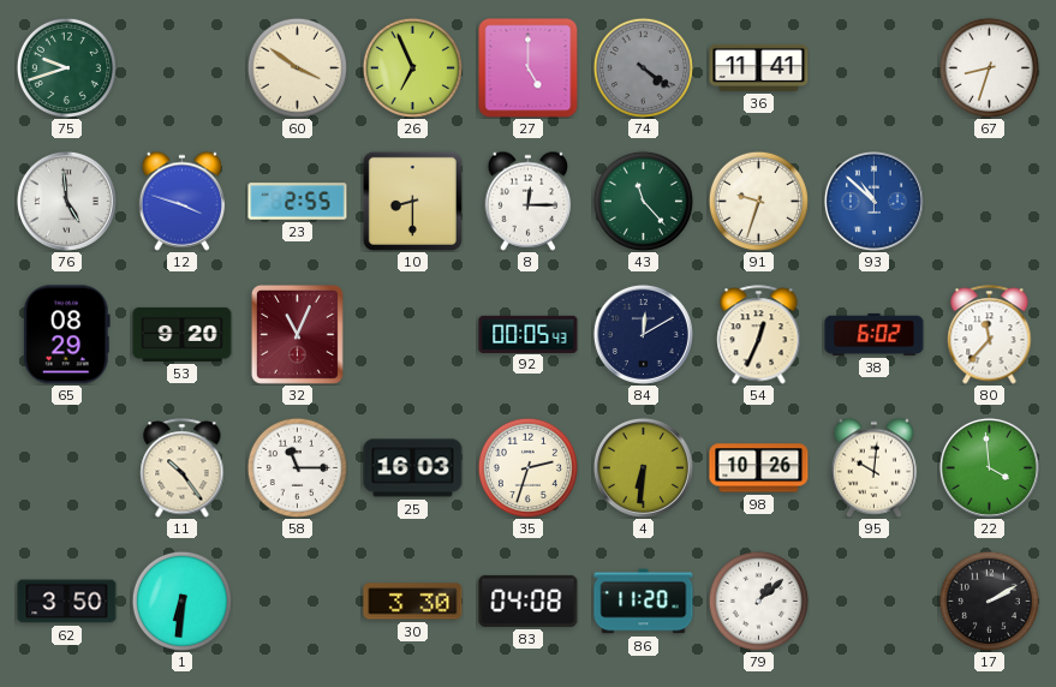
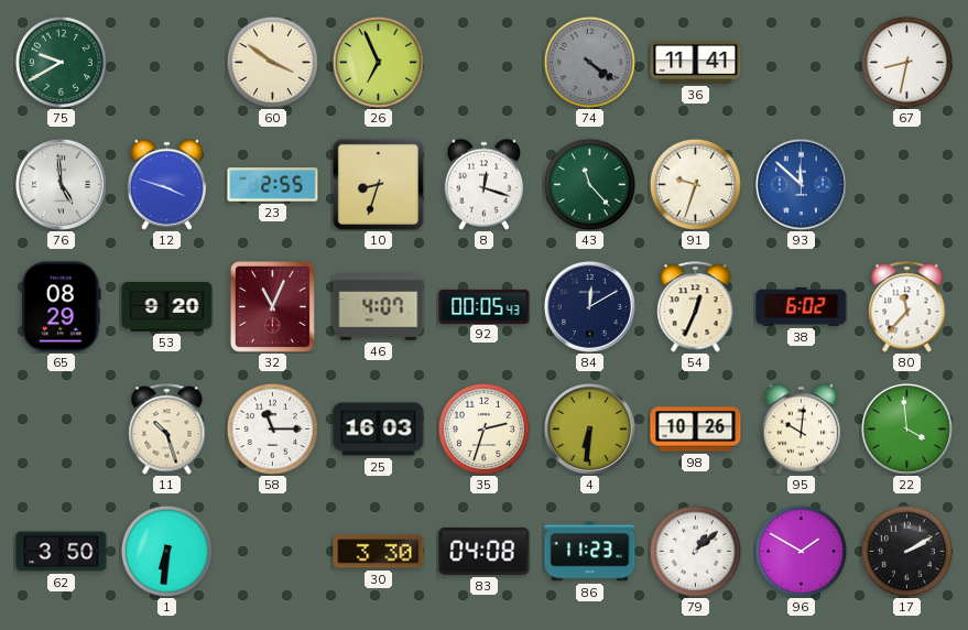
75: 9:42 -> 9:40 (61, 62)
27: 5:00 -> none (529, 68)
67: 8:33 -> 8:32 (906, 62)
10: 8:30 -> 8:33 (378, 184)
8: 12:15 -> 12:18 (485, 184)
93: 10:52 -> 11:52 (801, 184)
46: none -> 4:07 (379, 307)
11: 10:24 -> 10:27 (167, 430)
86: 11:20 -> 11:23 (590, 552)
96: none -> 1:50 (801, 551)
